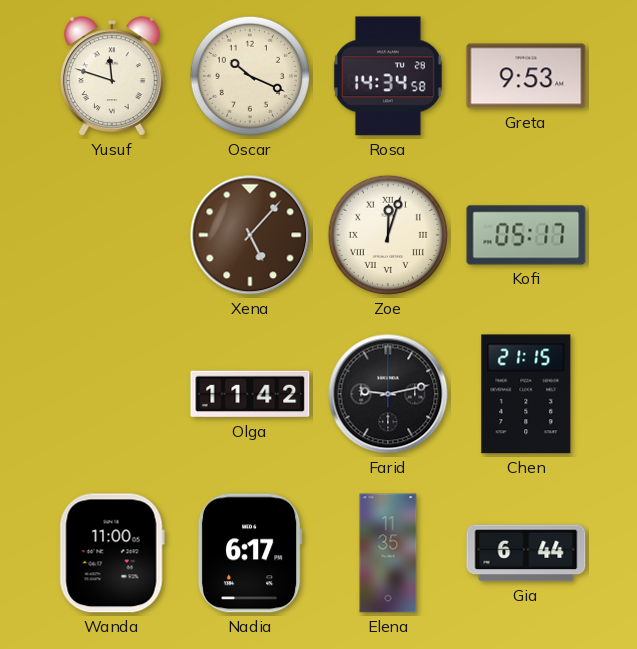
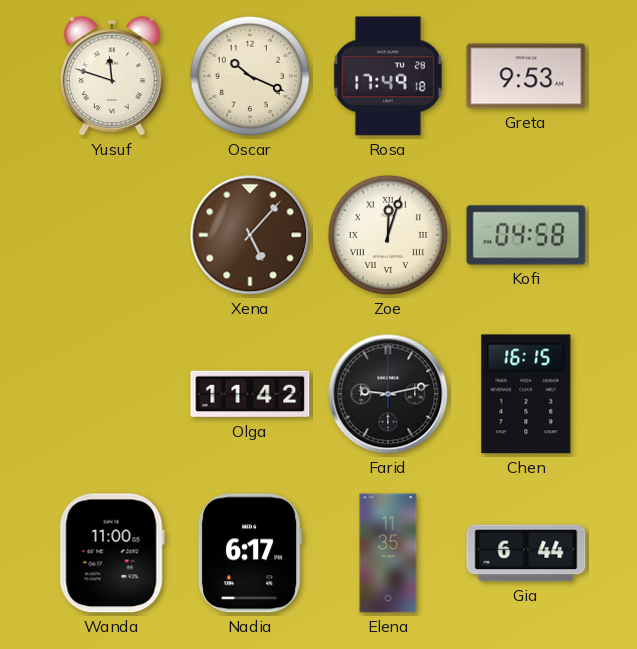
Rosa: 14:34 -> 17:49 (388, 76)
Kofi: 05:17 -> 04:58 (526, 235)
Chen: 21:15 -> 16:15 (526, 394)
